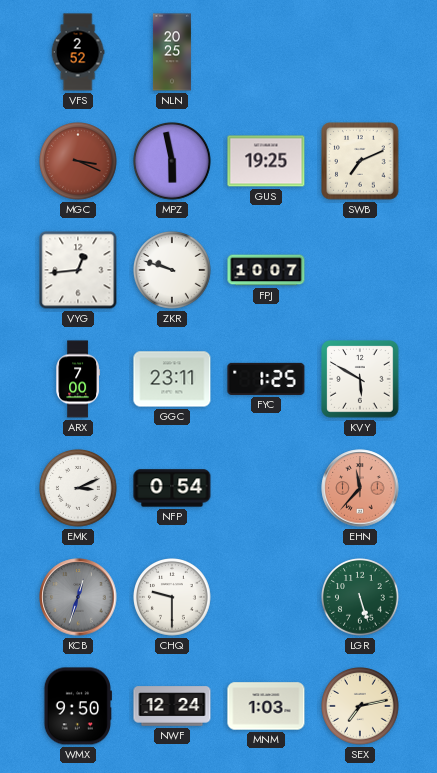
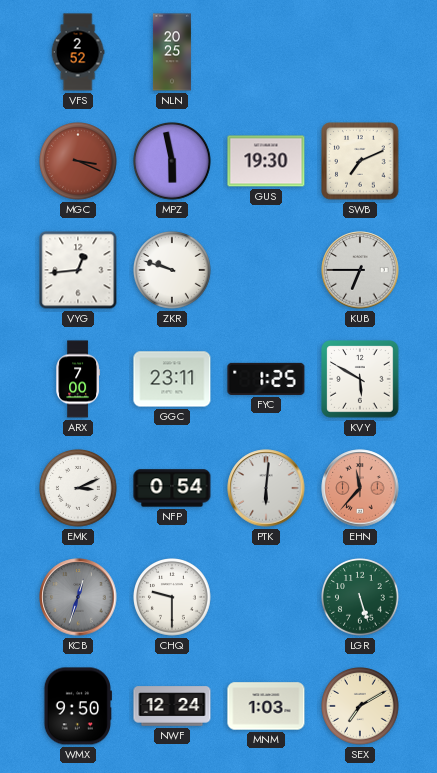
GUS: 19:25 -> 19:30 (266, 161)
FPJ: 10:07 -> none (266, 270)
KUB: none -> 6:45 (360, 270)
PTK: none -> 6:01 (266, 488)
SEX: 7:13 -> 7:10 (361, 707)
